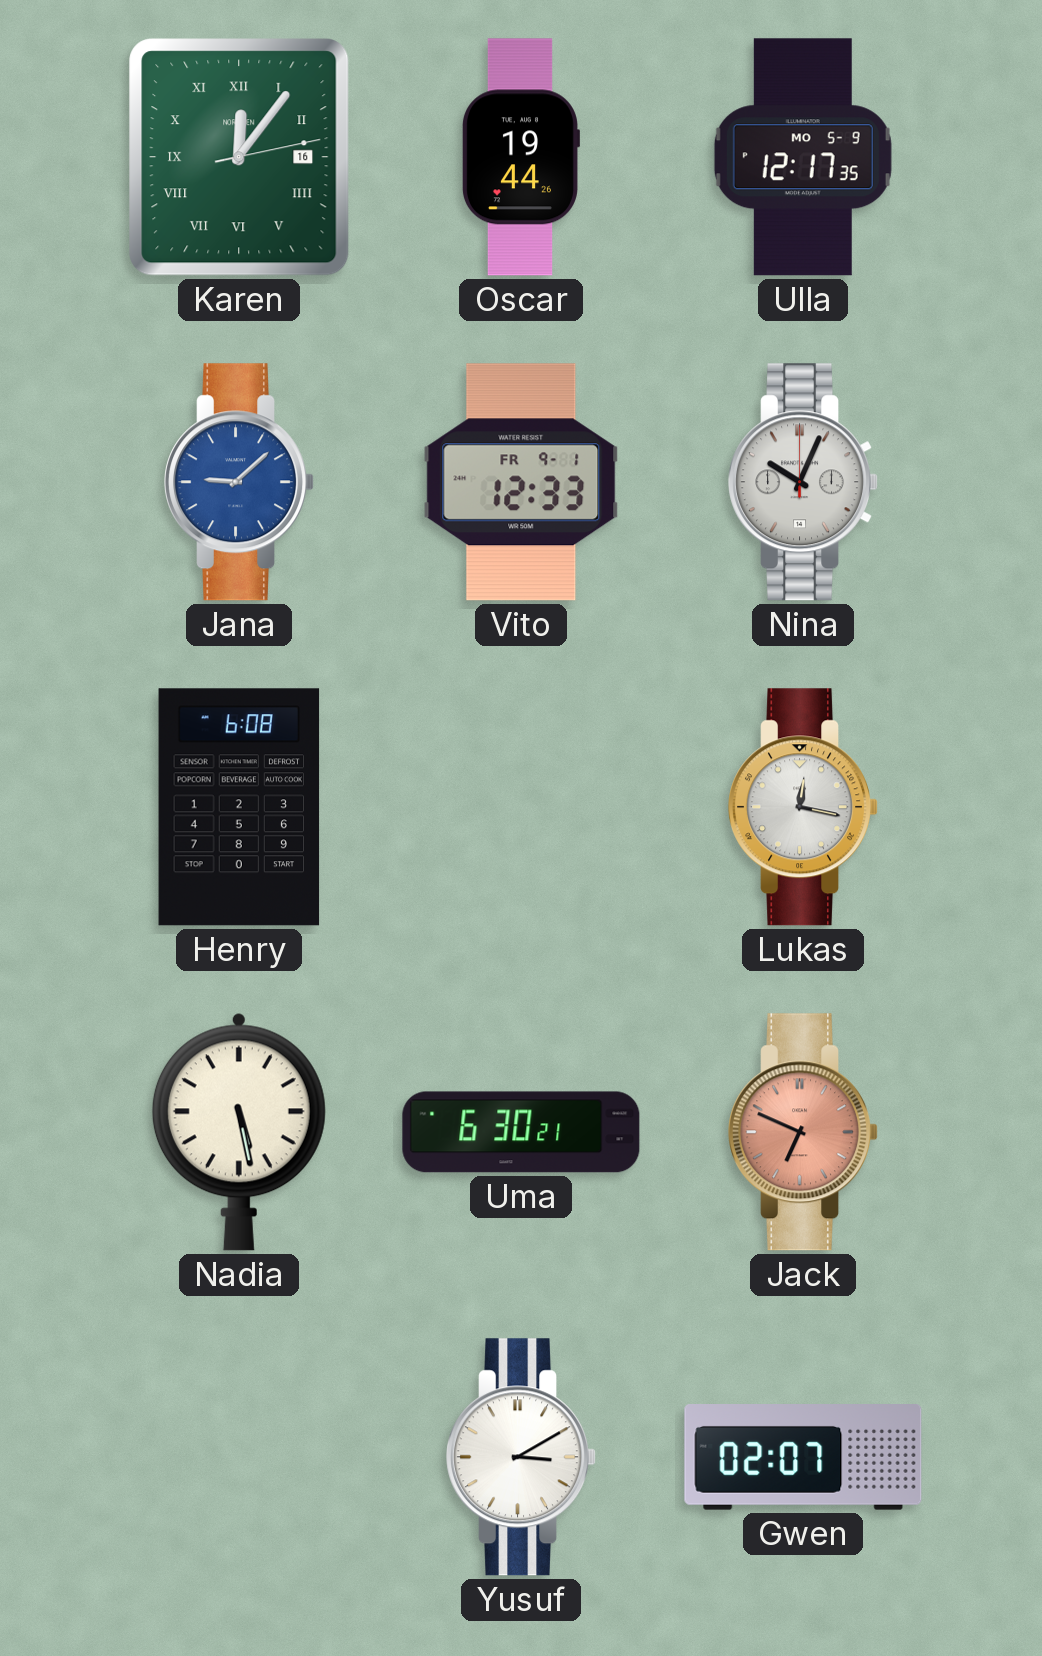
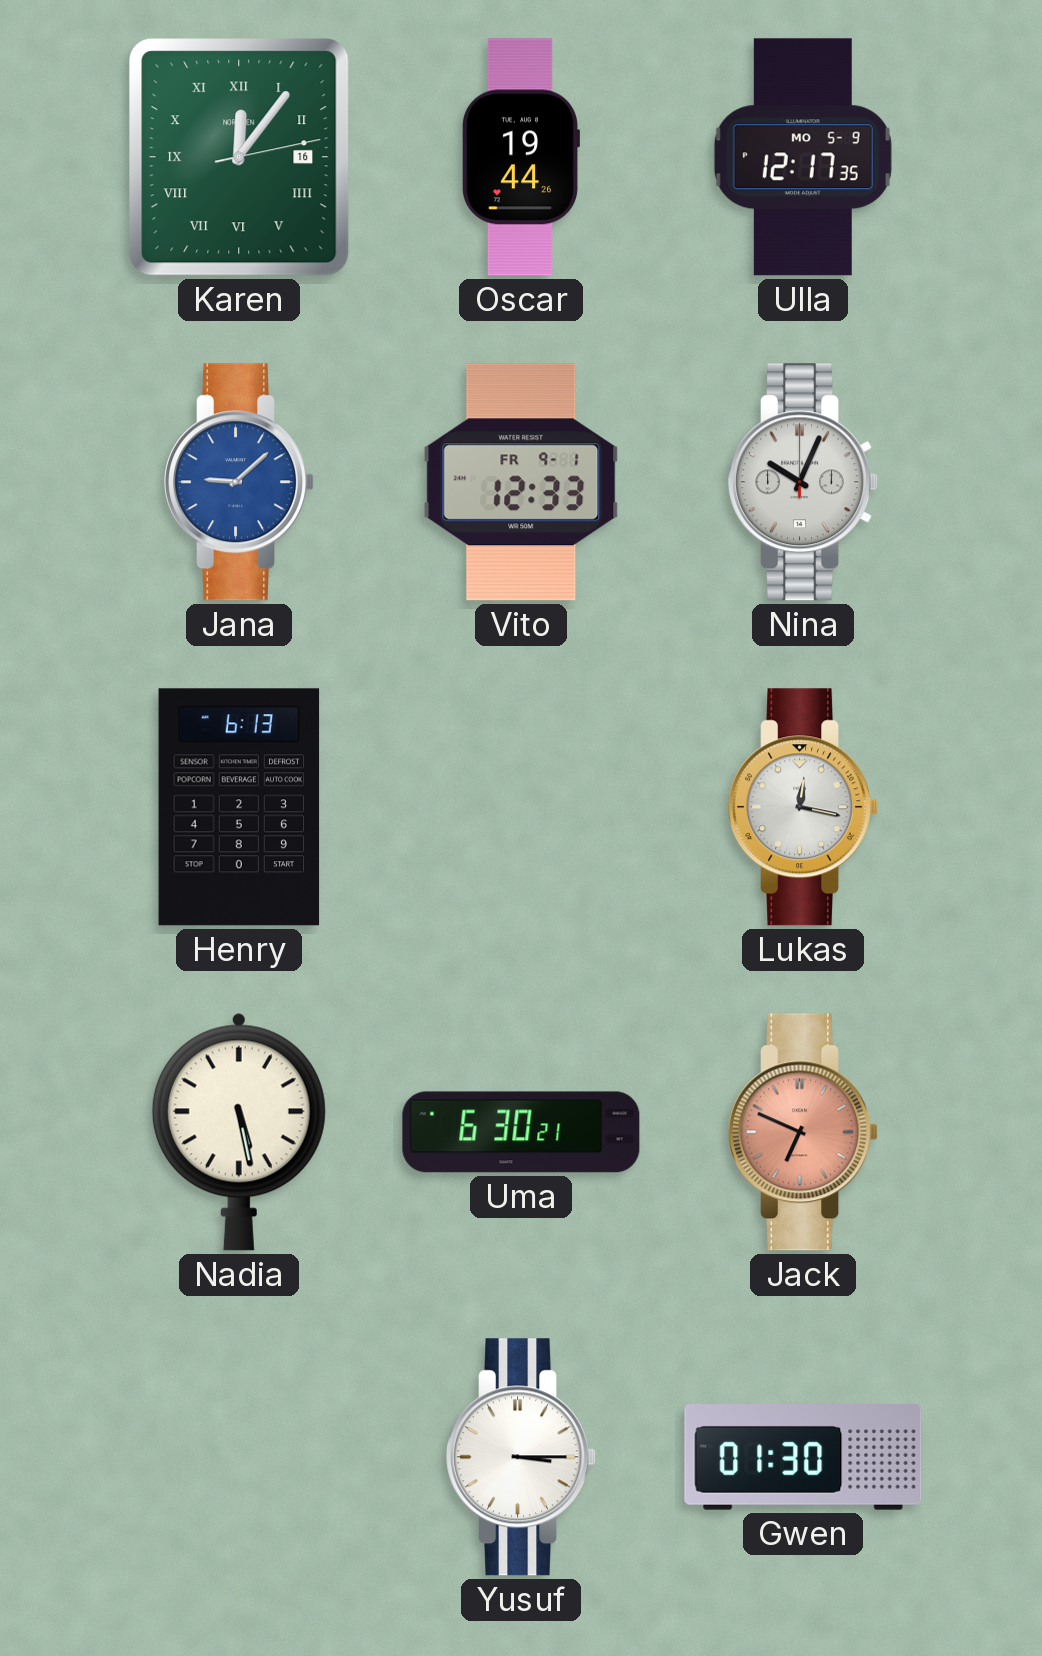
Henry: 6:08 -> 6:13 (239, 807)
Yusuf: 3:10 -> 3:15 (521, 1457)
Gwen: 02:07 -> 01:30 (803, 1458)
